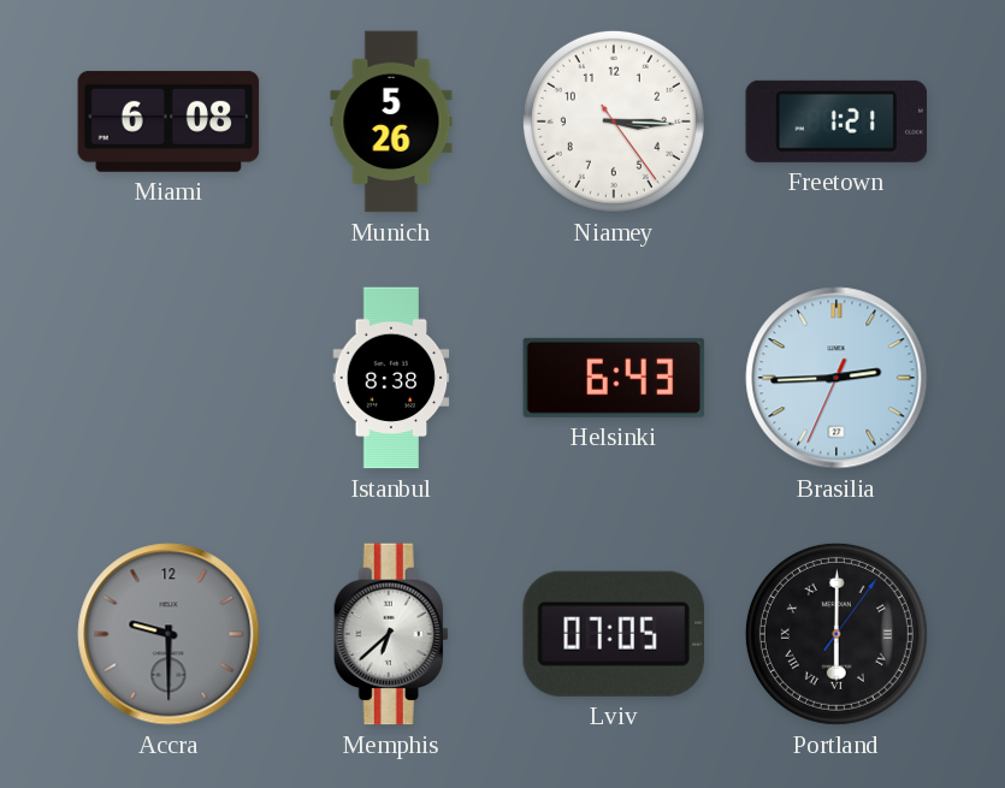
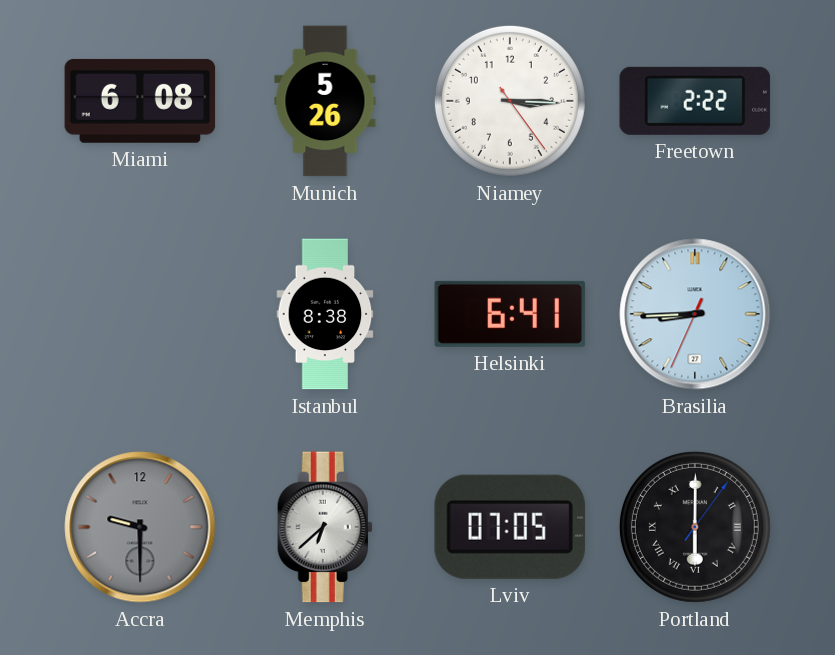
Freetown: 1:21 -> 2:22 (695, 101)
Helsinki: 6:43 -> 6:41 (510, 314)
Brasilia: 2:44 -> 8:44 (695, 314)
